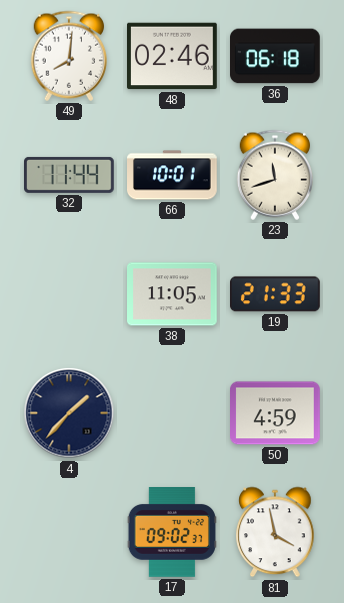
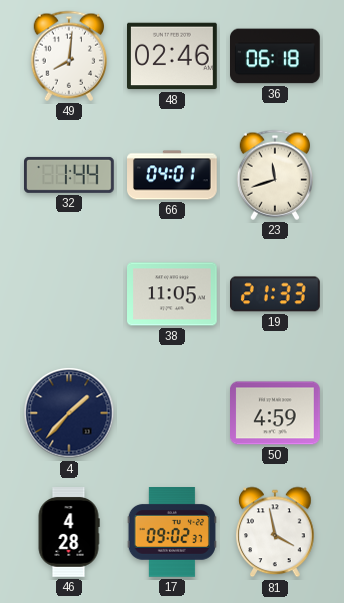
32: 11:44 -> 1:44 (70, 175)
66: 10:01 -> 04:01 (172, 175)
46: none -> 4:28 (69, 532)
